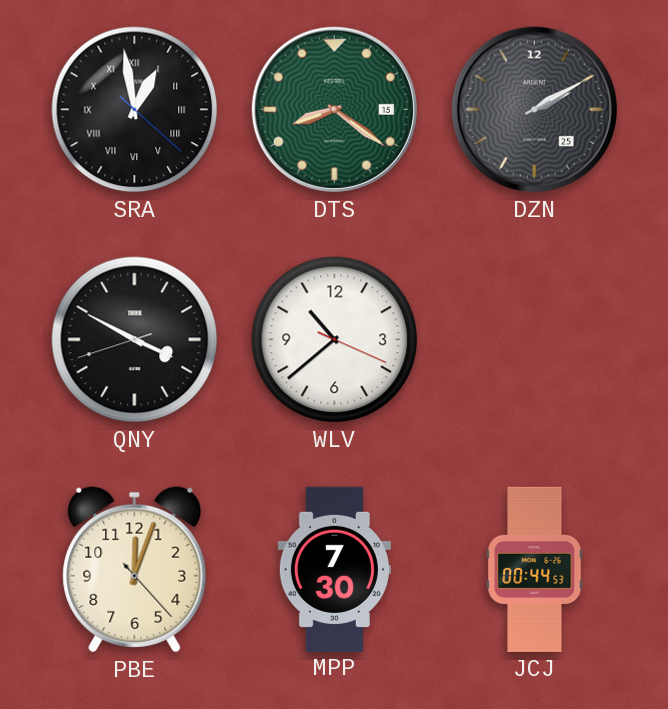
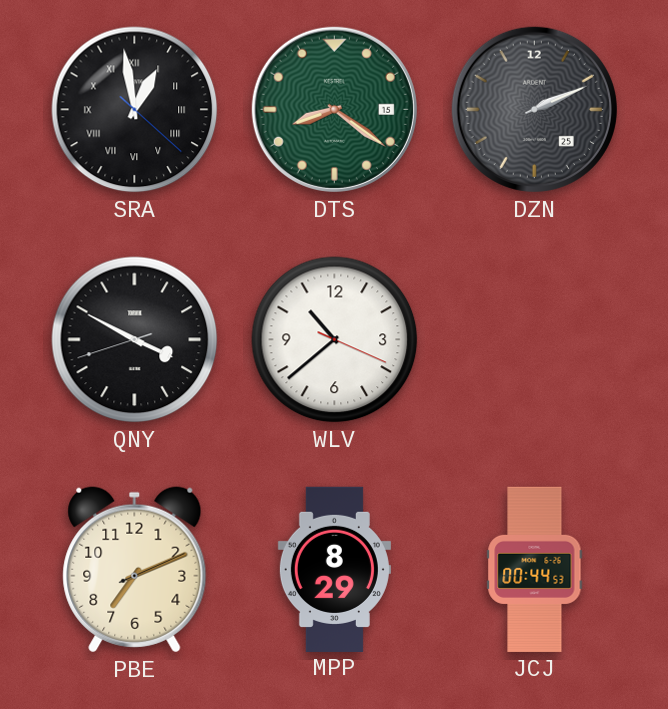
DZN: 2:10 -> 2:11 (534, 109)
PBE: 12:03 -> 7:11 (135, 570)
MPP: 7:30 -> 8:29 (334, 569)
